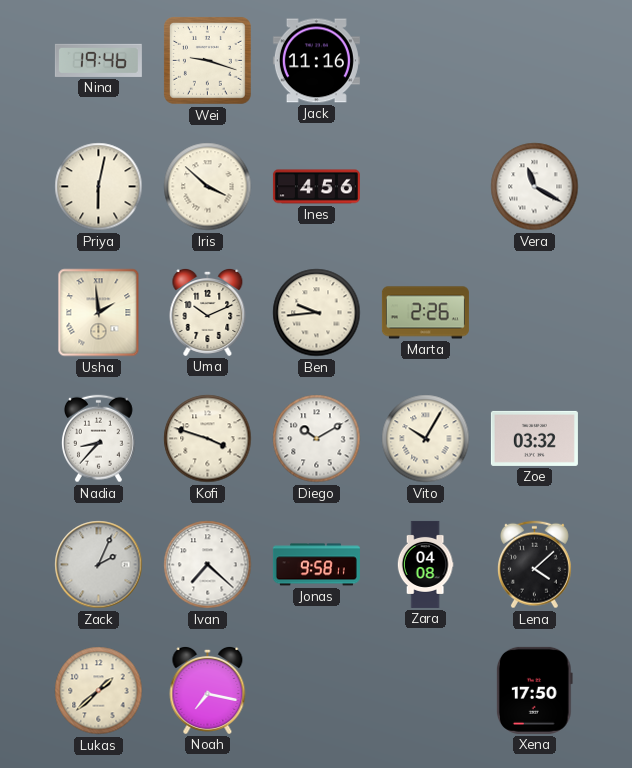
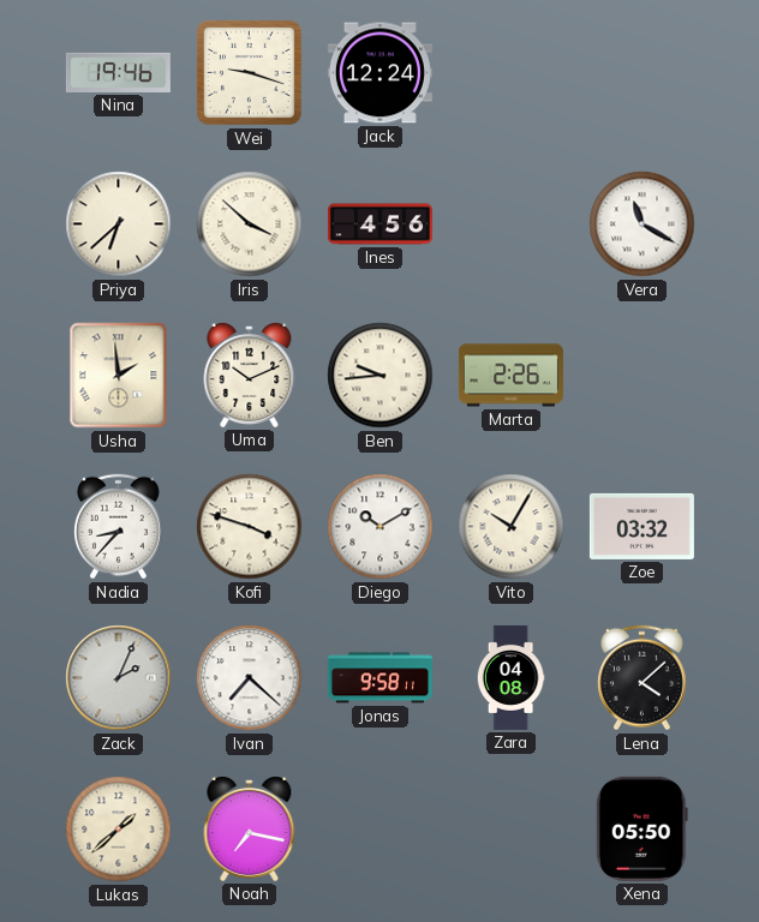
Jack: 11:16 -> 12:24 (379, 73)
Priya: 6:02 -> 6:38 (119, 224)
Xena: 17:50 -> 05:50 (641, 828)
